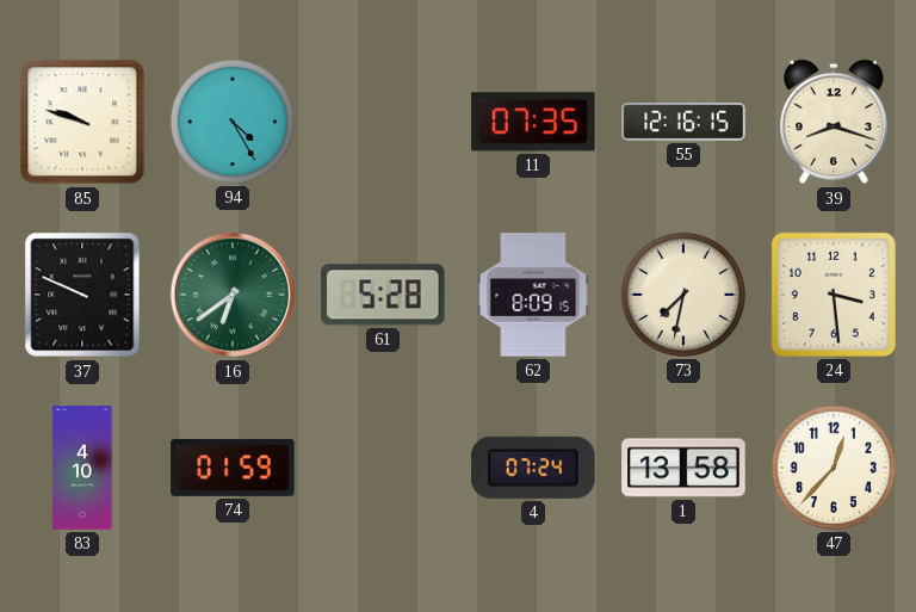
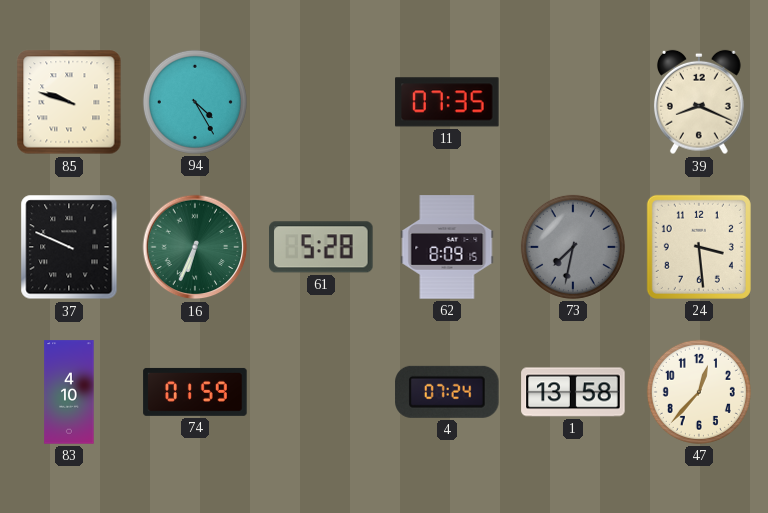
55: 12:16 -> none (683, 122)
39: 8:18 -> 8:19 (699, 102)
16: 6:39 -> 6:34 (195, 247)
73 dial: cream -> grey (573, 247)
